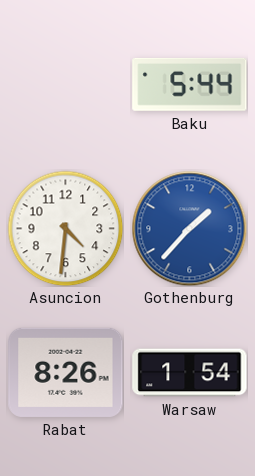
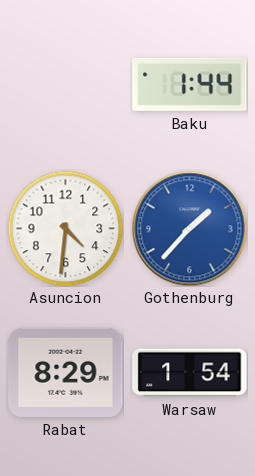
Baku: 5:44 -> 1:44 (190, 84)
Rabat: 8:26 -> 8:29 (66, 372)
